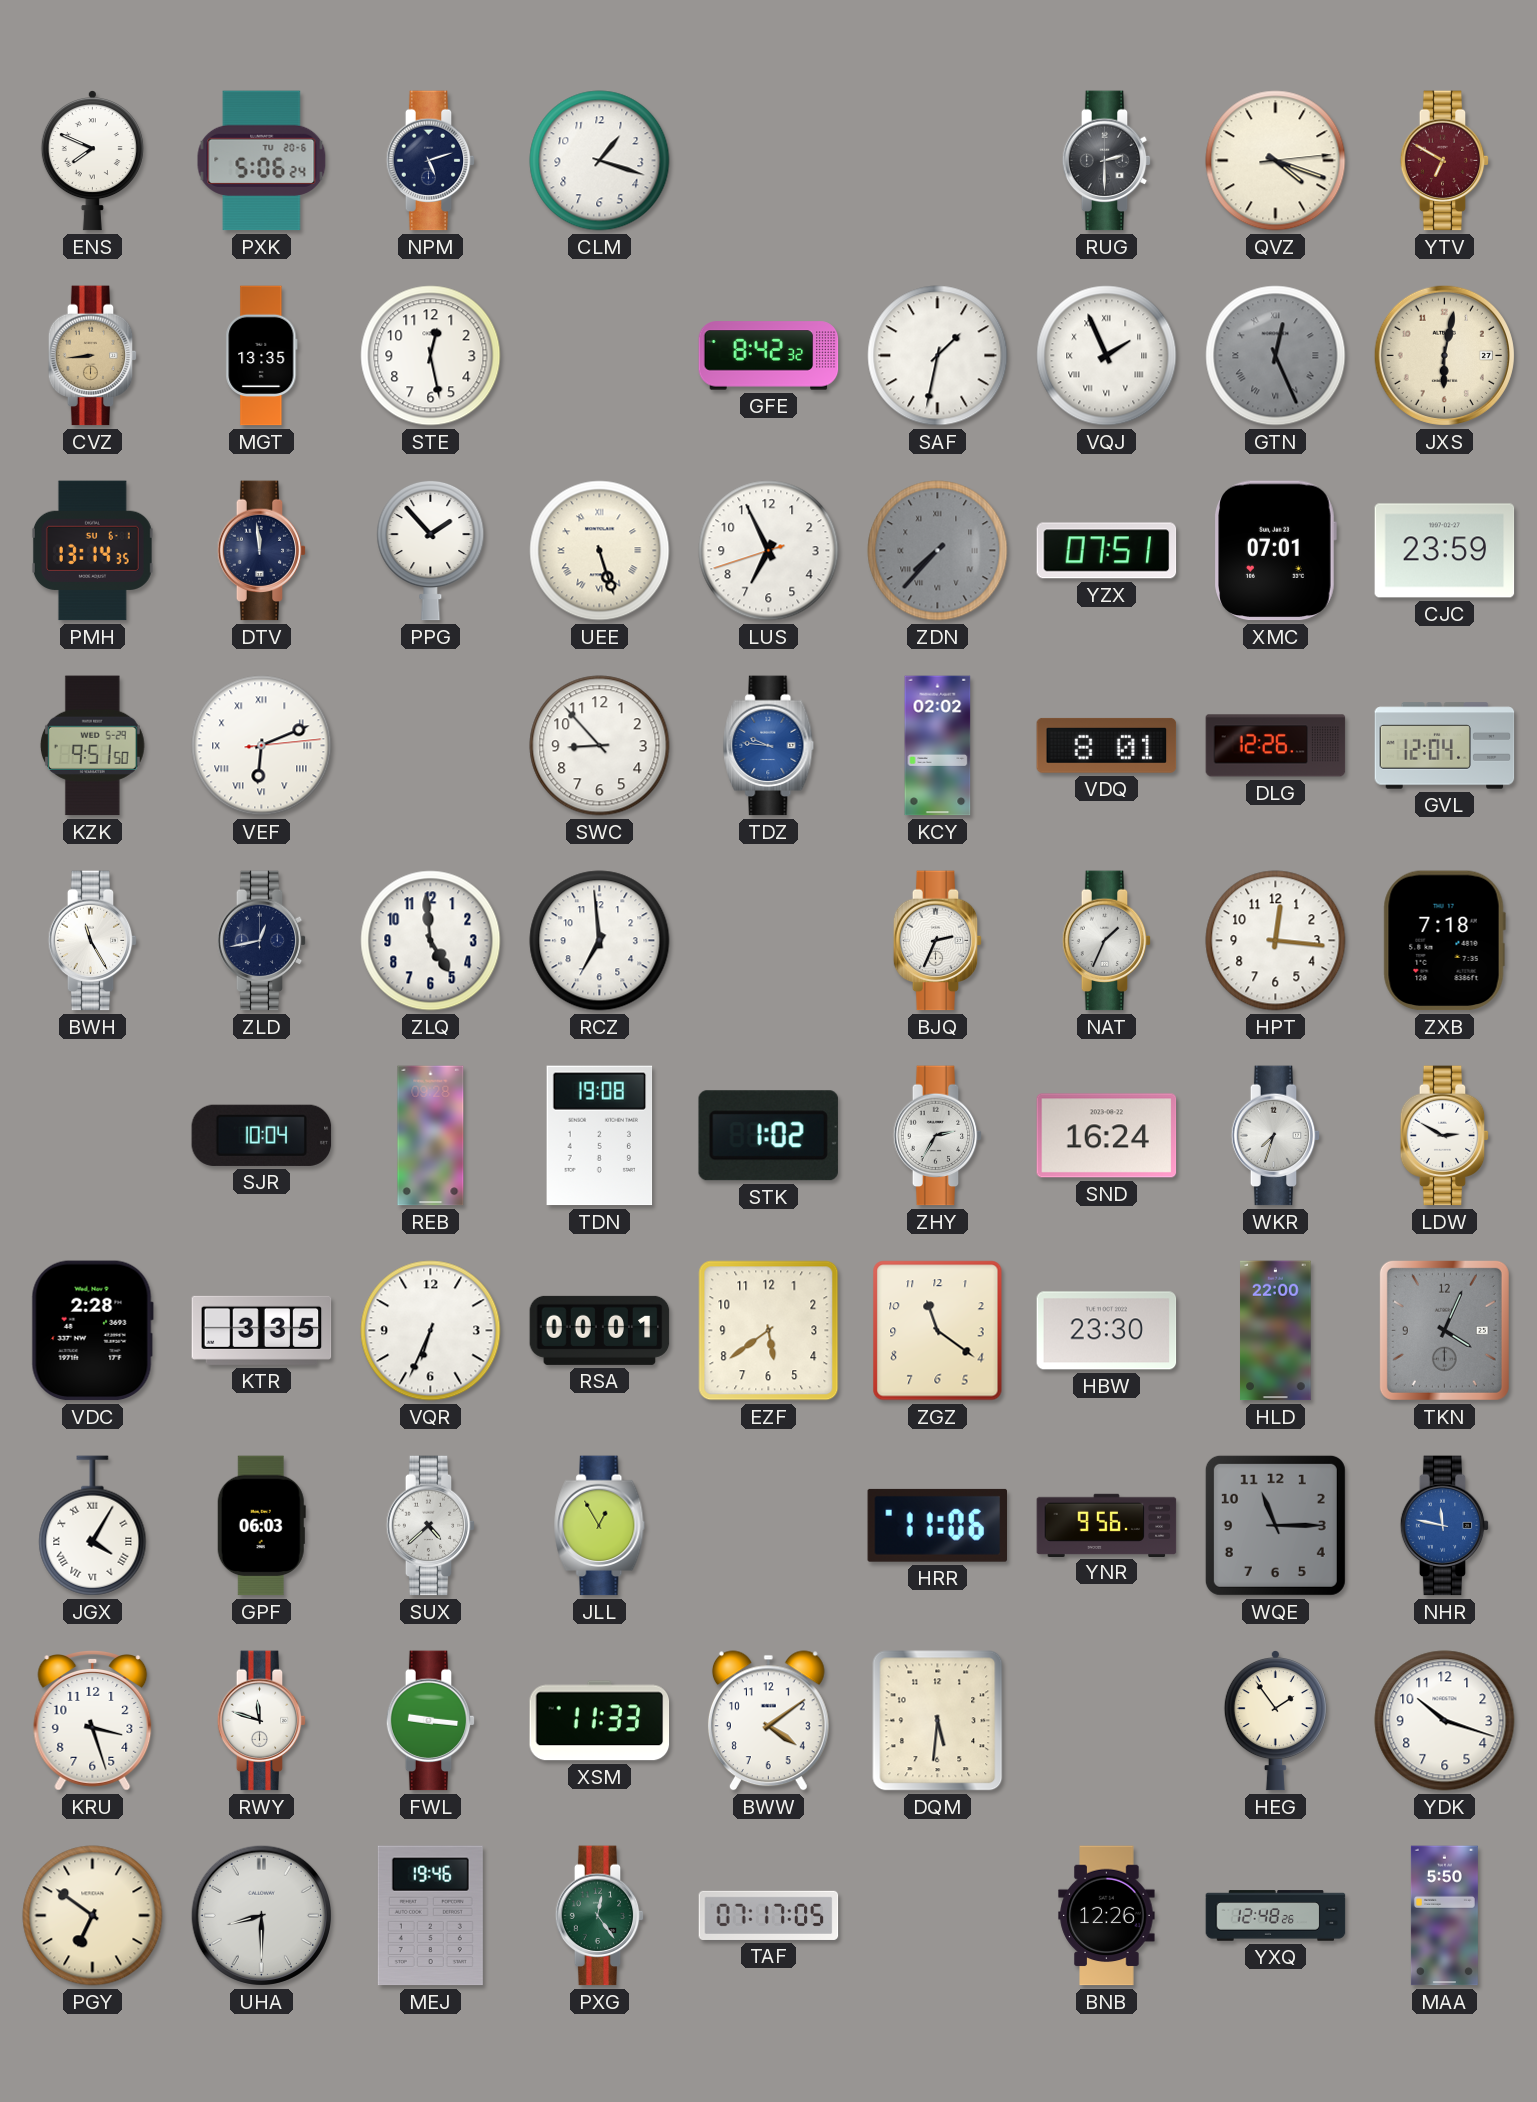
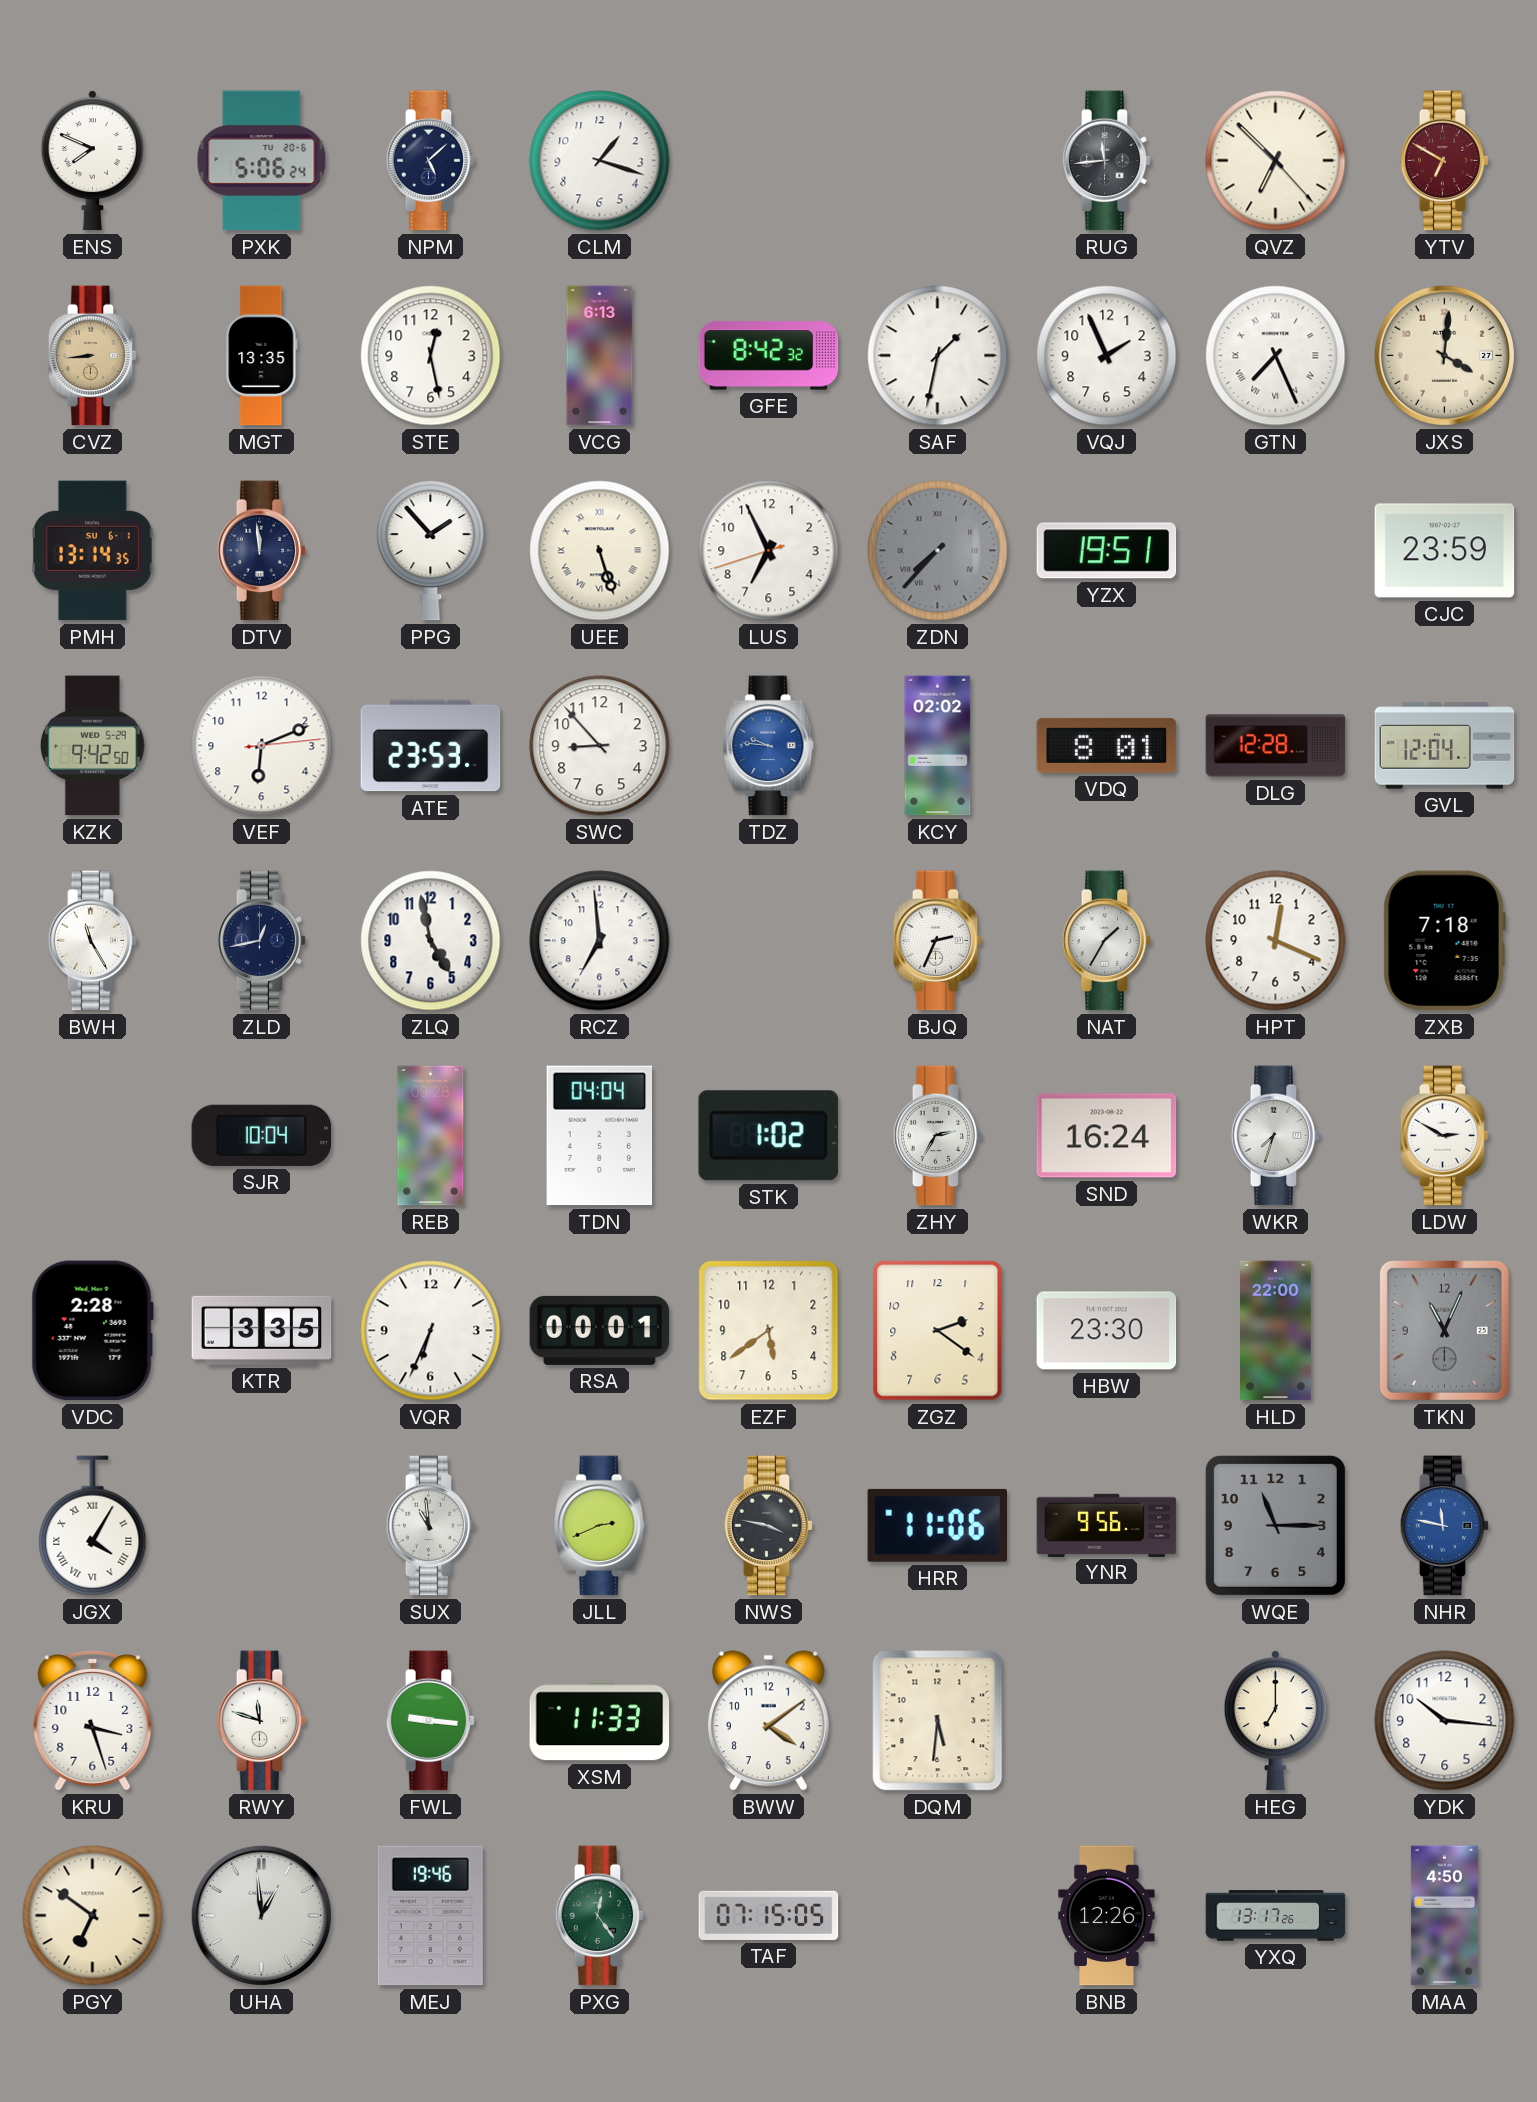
NPM: 5:12 -> 5:08 (431, 161)
RUG: 2:30 -> 11:44 (1107, 161)
QVZ: 4:18 -> 6:52 (1276, 161)
VCG: none -> 6:13 (600, 356)
VQJ numerals: Roman -> Arabic (1107, 356)
GTN: 12:26 -> 7:26 (1276, 356)
GTN dial: grey -> white (1276, 356)
JXS: 6:02 -> 4:01 (1444, 355)
YZX: 07:51 -> 19:51 (1107, 551)
XMC: 07:01 -> none (1275, 551)
KZK: 9:51 -> 9:42 (92, 746)
VEF numerals: Roman -> Arabic (262, 746)
ATE: none -> 23:53 (431, 746)
DLG: 12:26 -> 12:28 (1276, 746)
ZLQ: 4:59 -> 4:58 (431, 941)
NAT: 1:34 -> 1:35 (1107, 941)
HPT: 12:16 -> 12:19 (1276, 941)
TDN: 19:08 -> 04:04 (600, 1136)
ZGZ: 11:21 -> 2:21 (938, 1331)
TKN: 4:04 -> 11:04 (1444, 1330)
GPF: 06:03 -> none (261, 1526)
SUX: 4:38 -> 10:59 (431, 1526)
JLL: 12:55 -> 2:41 (600, 1526)
NWS: none -> 3:47 (769, 1526)
HEG: 1:54 -> 7:00 (1275, 1720)
YDK: 10:18 -> 10:16 (1445, 1721)
UHA: 8:30 -> 12:59 (261, 1915)
TAF: 07:17 -> 07:15 (769, 1915)
YXQ: 12:48 -> 13:17 (1276, 1916)
MAA: 5:50 -> 4:50 (1444, 1916)
